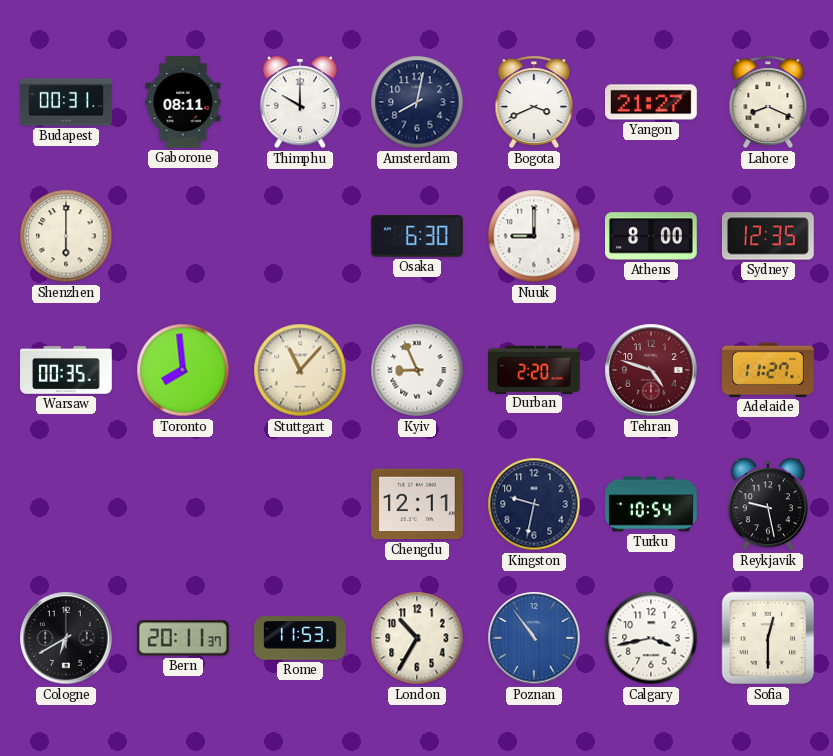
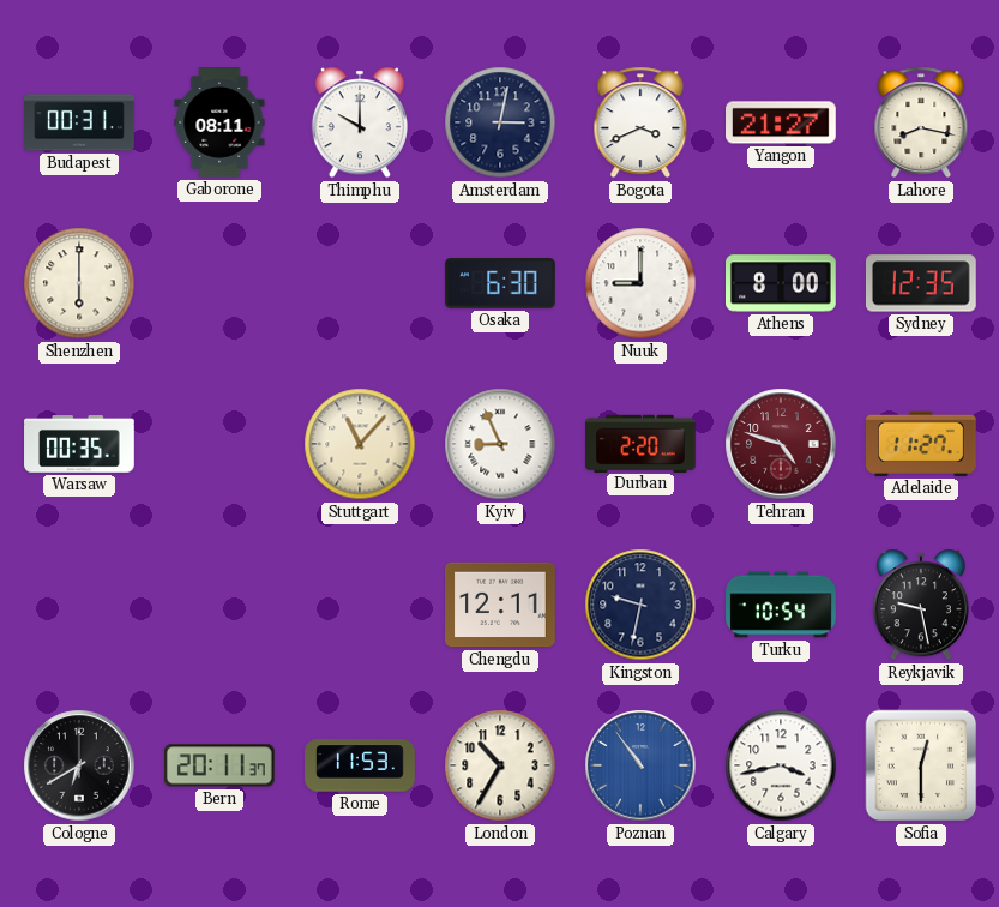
Amsterdam: 8:02 -> 3:02 (500, 122)
Lahore: 8:19 -> 8:17 (921, 122)
Toronto: 7:59 -> none (183, 370)
